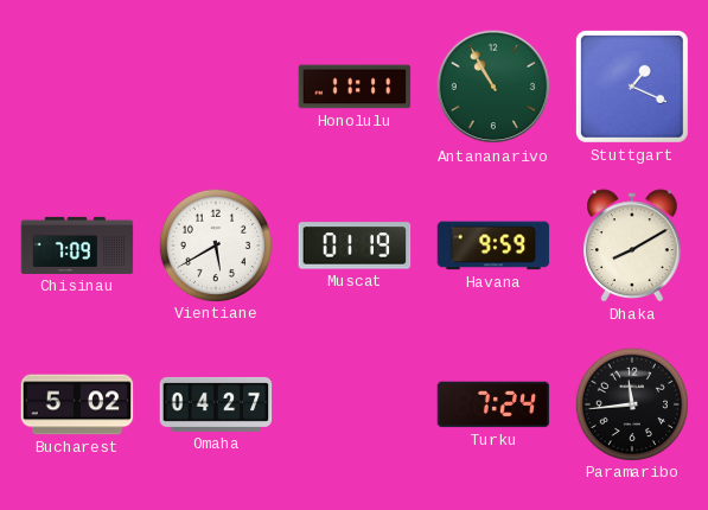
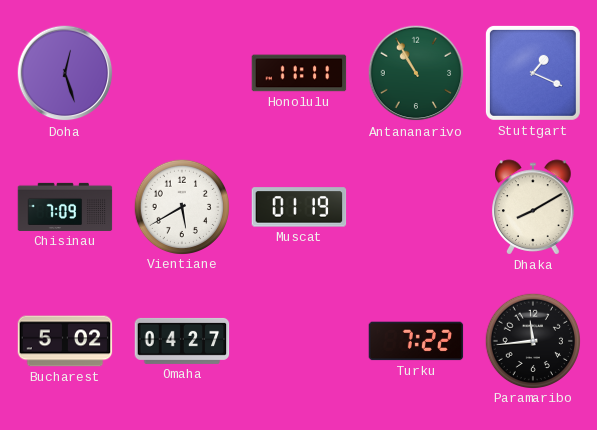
Doha: none -> 12:27 (65, 73)
Havana: 9:59 -> none (493, 246)
Turku: 7:24 -> 7:22 (416, 341)
